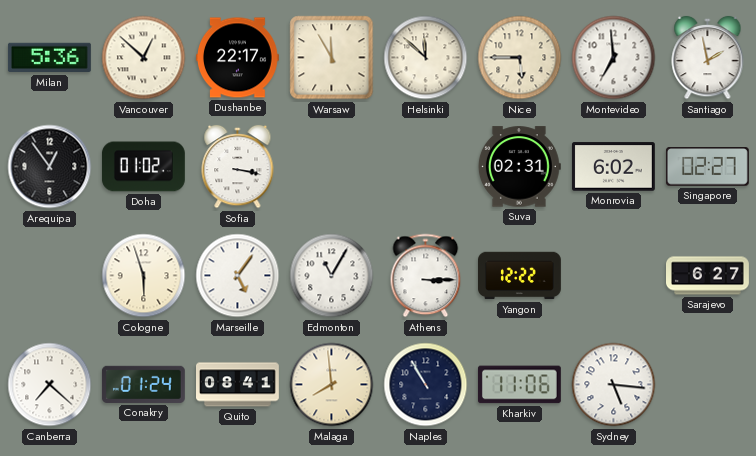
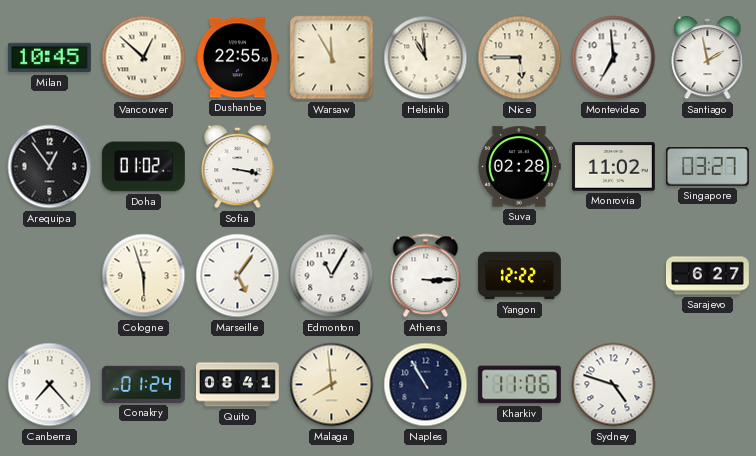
Milan: 5:36 -> 10:45 (49, 58)
Dushanbe: 22:17 -> 22:55 (238, 58)
Helsinki: 11:52 -> 10:59 (426, 58)
Suva: 02:31 -> 02:28 (519, 167)
Monrovia: 6:02 -> 11:02 (613, 167)
Singapore: 02:27 -> 03:27 (707, 167)
Canberra: 7:22 -> 7:23 (50, 385)
Sydney: 5:16 -> 4:48 (614, 385)
